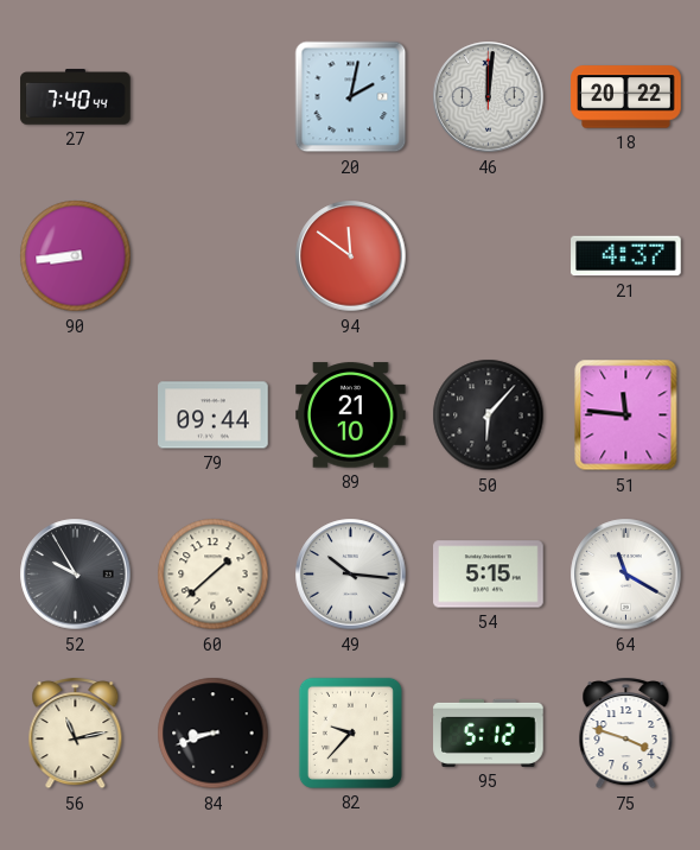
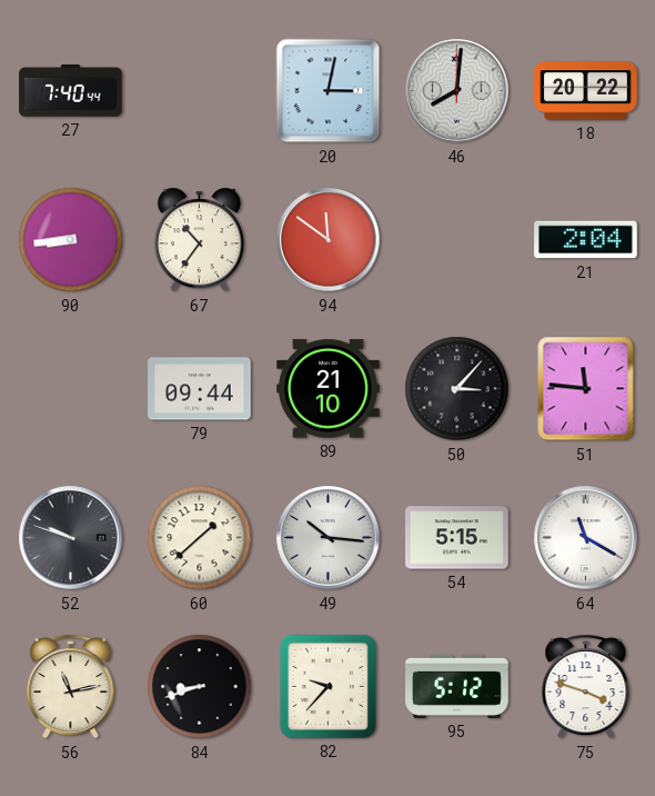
20: 2:02 -> 3:02 (329, 91)
46: 12:01 -> 8:01 (457, 91)
67: none -> 10:36 (200, 240)
21: 4:37 -> 2:04 (586, 240)
50: 6:07 -> 3:07 (457, 389)
52: 9:55 -> 9:48 (71, 538)
